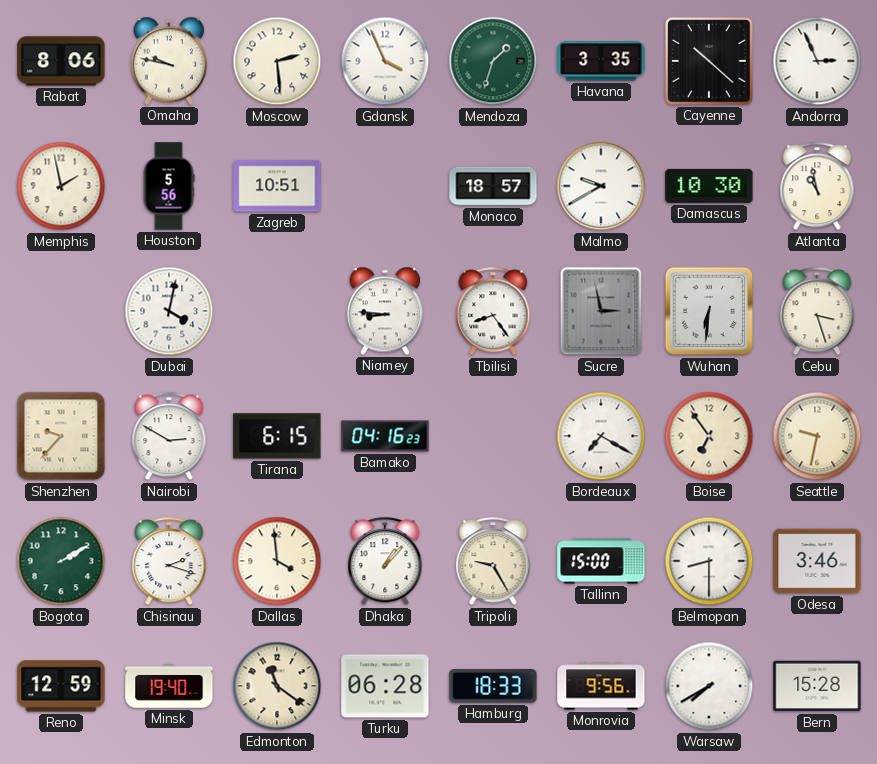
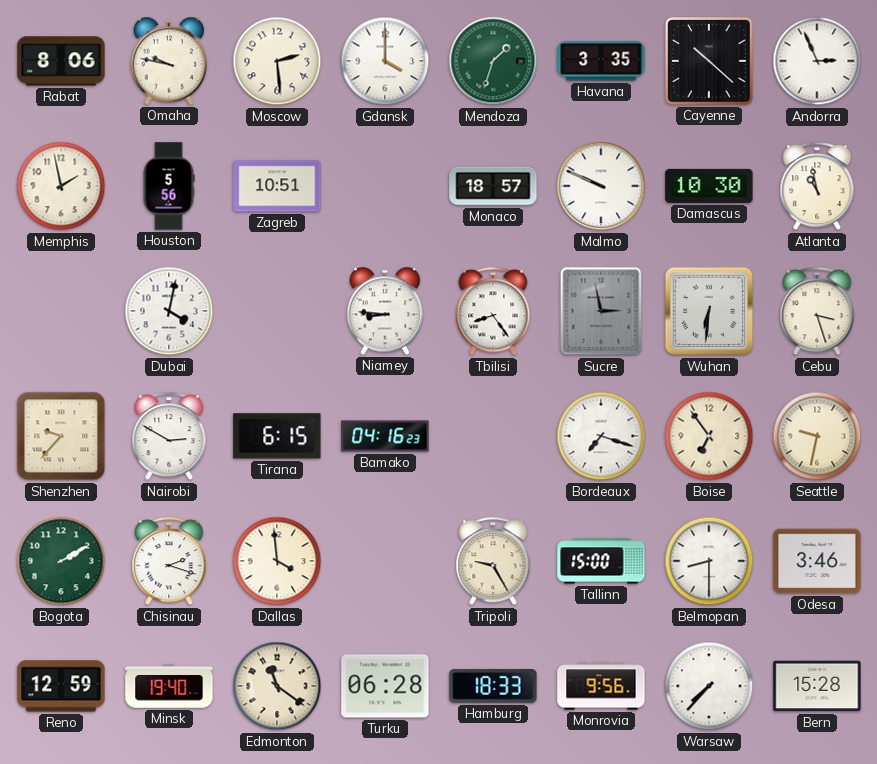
Gdansk: 3:56 -> 4:00 (385, 61)
Malmo: 9:40 -> 9:49 (601, 186)
Bordeaux: 7:20 -> 7:18 (601, 436)
Dhaka: 1:07 -> none (385, 562)
Warsaw: 7:40 -> 7:37 (709, 686)
